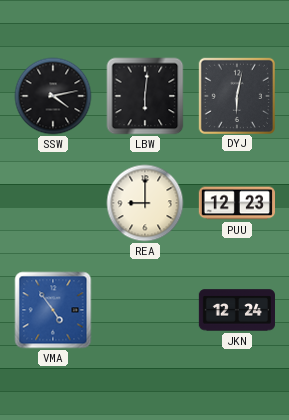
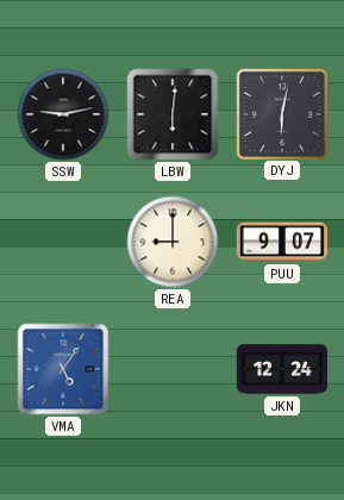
SSW: 4:13 -> 9:13 (63, 114)
PUU: 12:23 -> 9:07 (281, 242)
VMA: 4:54 -> 5:06 (63, 369)
